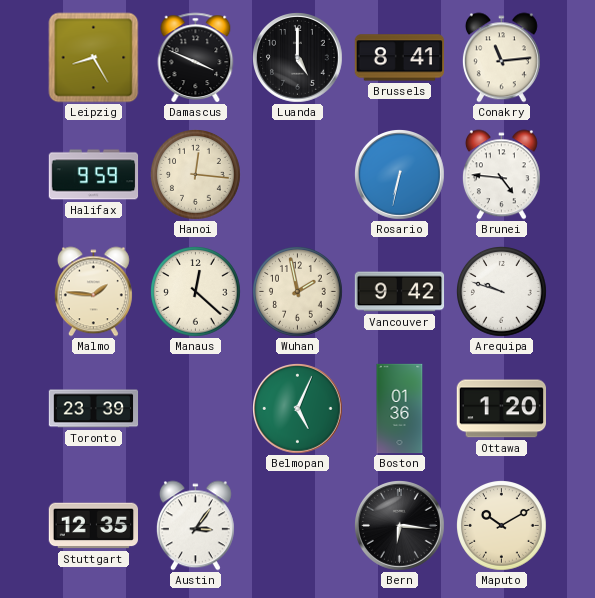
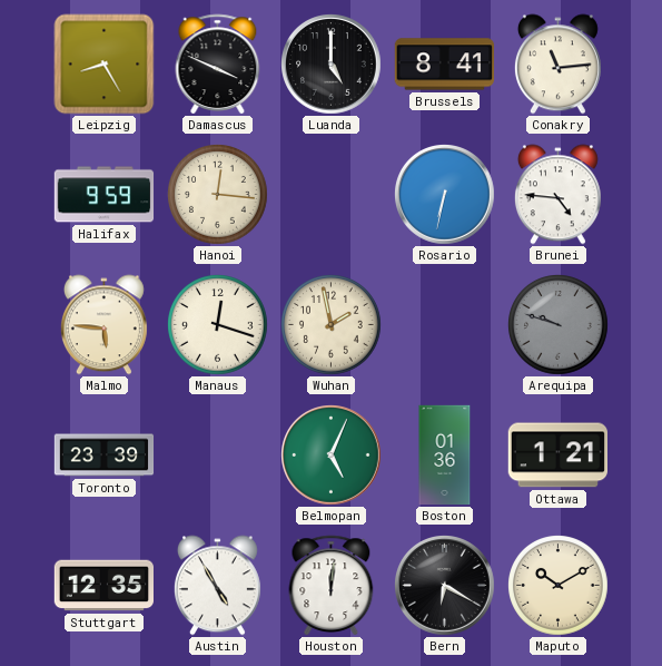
Malmo: 1:46 -> 5:46 (103, 325)
Manaus: 12:22 -> 12:18 (218, 325)
Vancouver: 9:42 -> none (400, 292)
Arequipa dial: white -> grey (559, 325)
Ottawa: 1:20 -> 1:21 (557, 456)
Austin: 3:06 -> 4:55 (217, 586)
Houston: none -> 12:01 (332, 586)
Bern: 6:16 -> 6:20 (445, 586)
